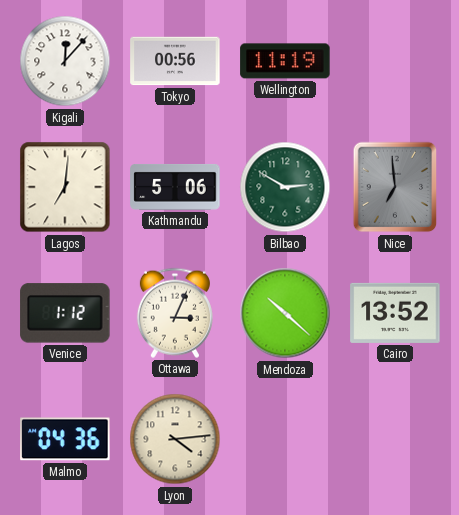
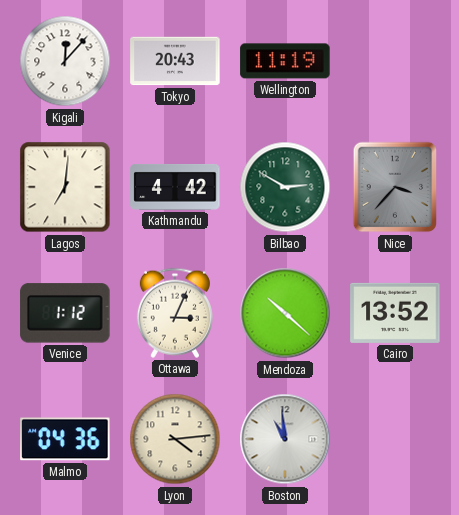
Tokyo: 00:56 -> 20:43 (175, 61)
Kathmandu: 5:06 -> 4:42 (175, 187)
Nice: 6:59 -> 3:37 (395, 187)
Boston: none -> 10:59 (285, 439)
